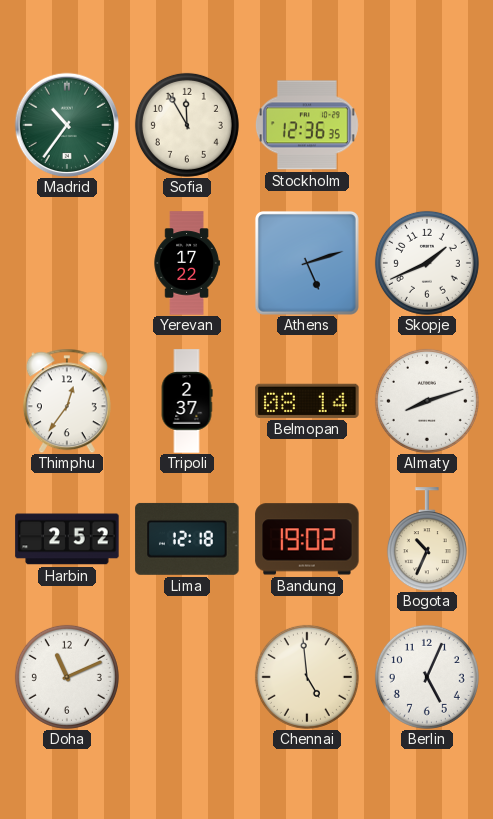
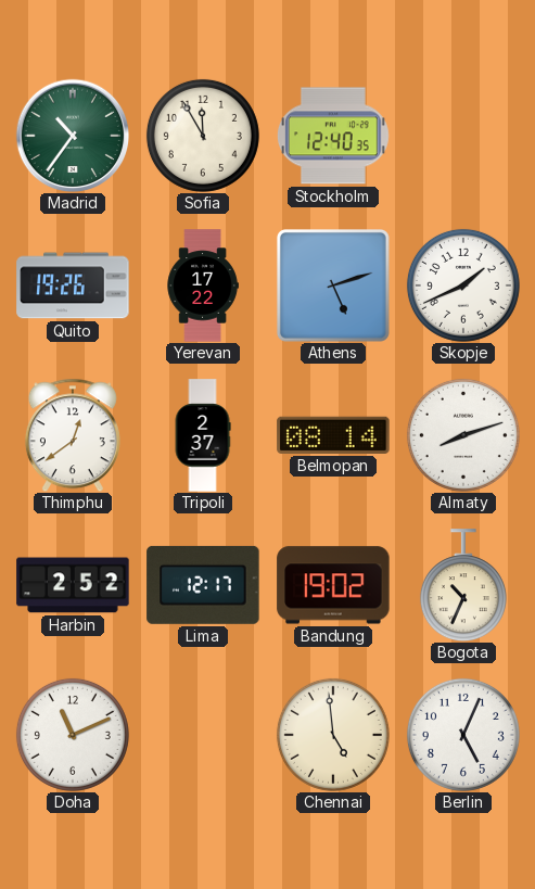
Stockholm: 12:36 -> 12:40 (333, 136)
Quito: none -> 19:26 (73, 285)
Thimphu: 12:36 -> 12:39 (73, 435)
Lima: 12:18 -> 12:17 (203, 585)
